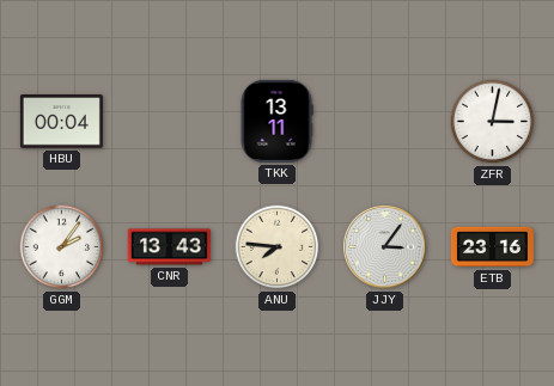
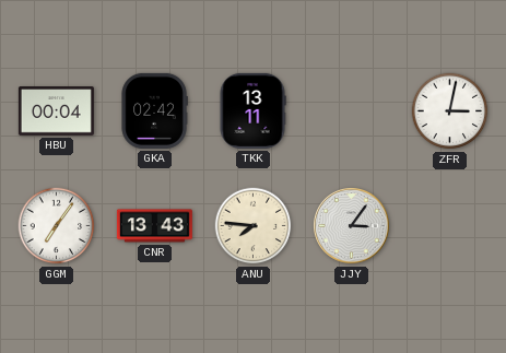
GKA: none -> 02:42 (154, 110)
GGM: 2:06 -> 7:06 (57, 226)
ETB: 23:16 -> none (492, 247)
